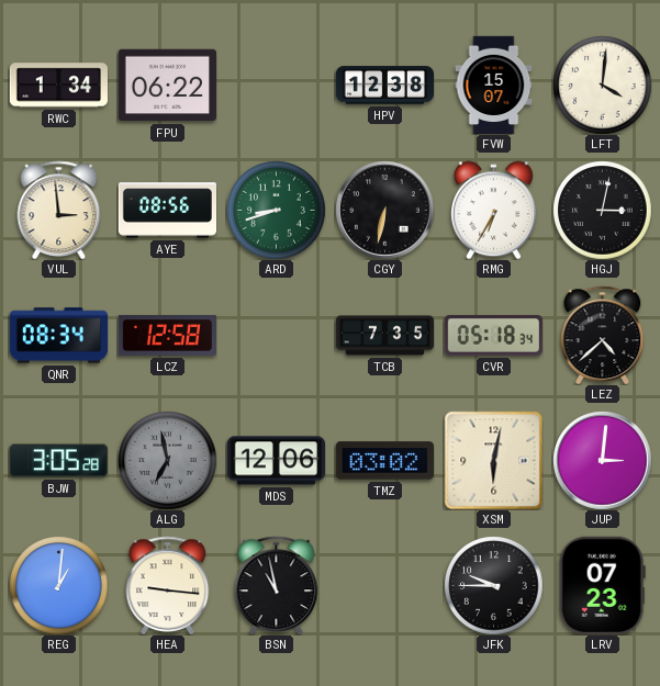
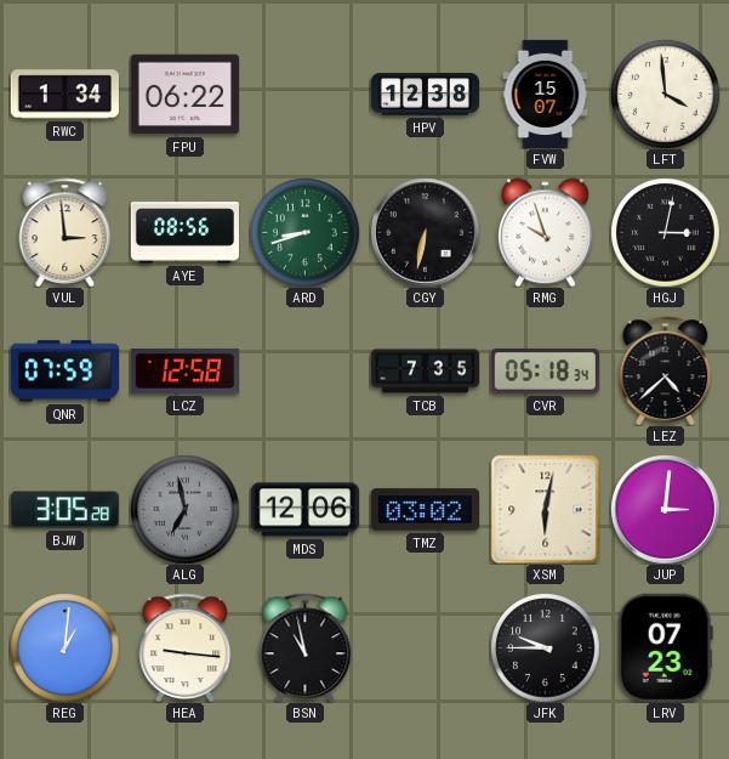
LFT: 4:01 -> 3:59 (665, 94)
RMG: 6:35 -> 9:57 (545, 232)
QNR: 08:34 -> 07:59 (64, 372)
